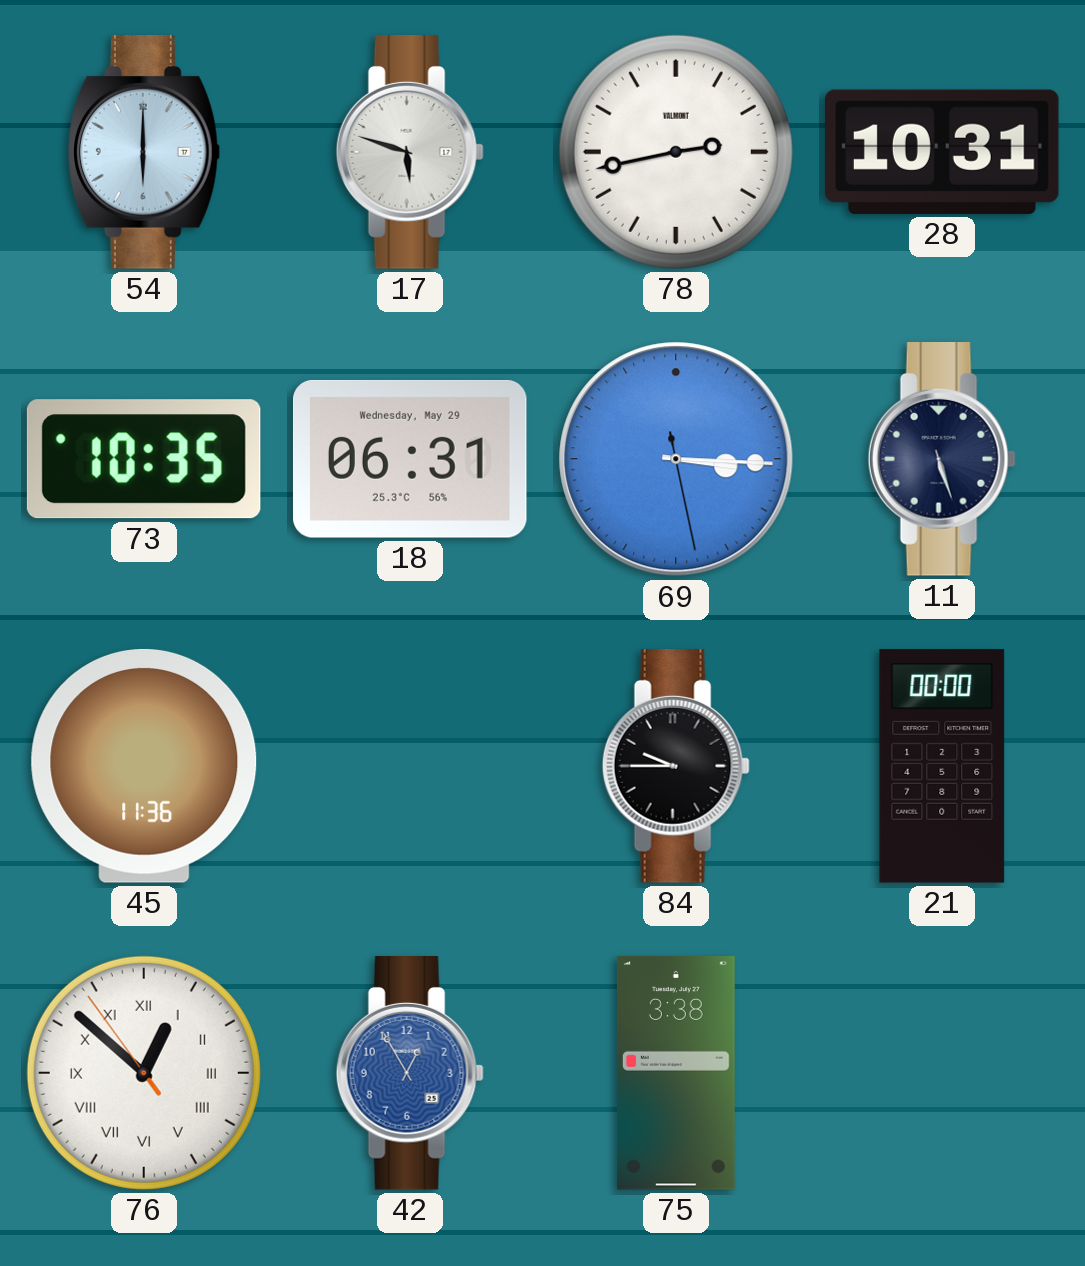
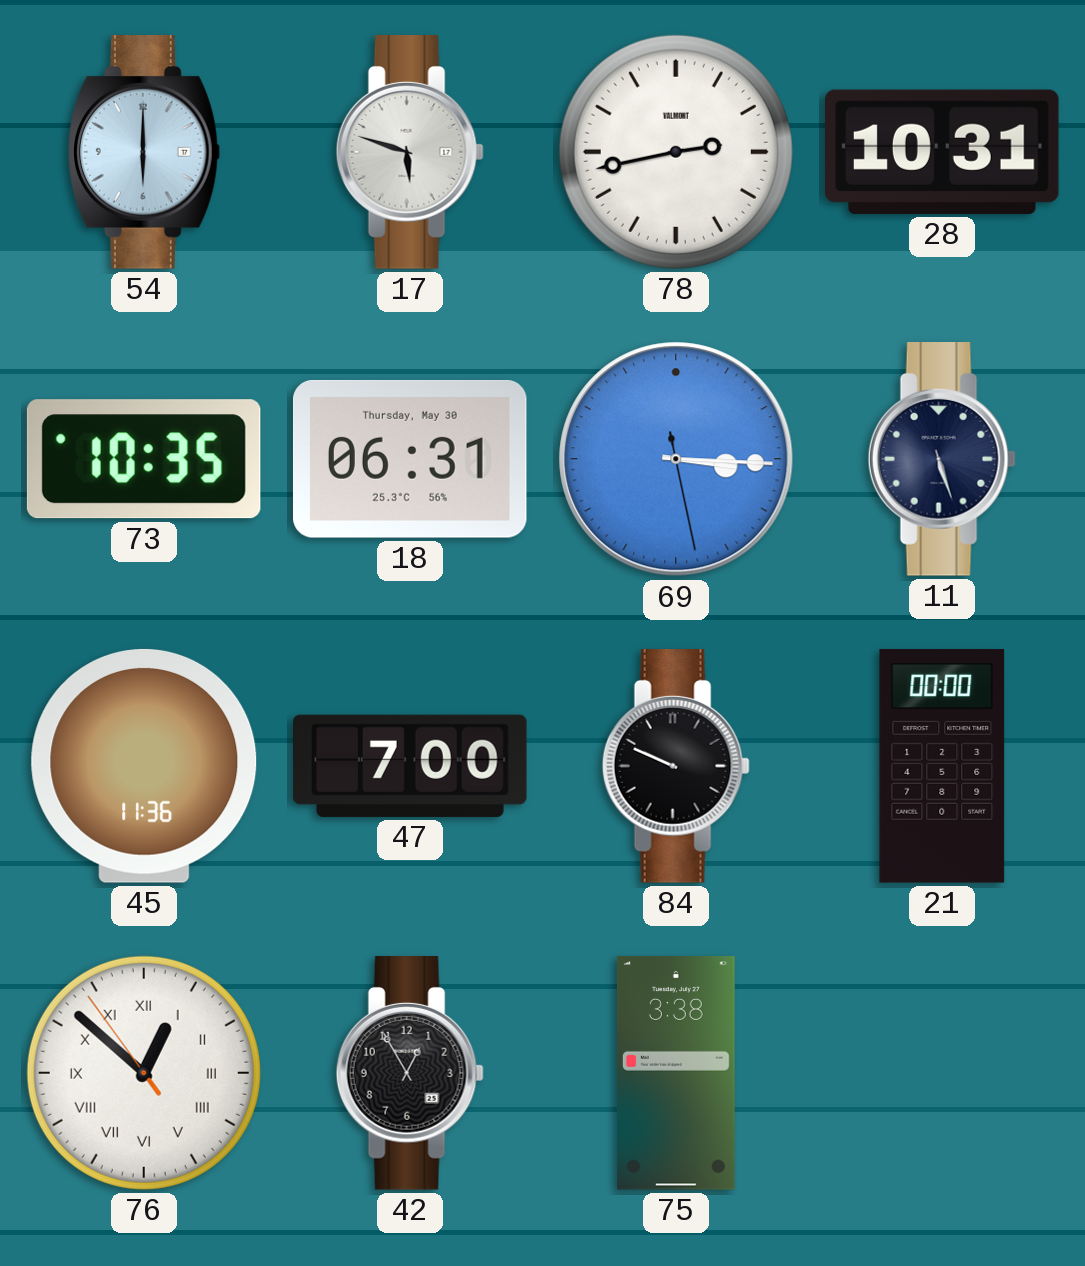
18 date: Wednesday, May 29 -> Thursday, May 30 (410, 459)
47: none -> 7:00 (411, 766)
84: 9:45 -> 9:49 (676, 767)
42 dial: blue -> black (410, 1074)
